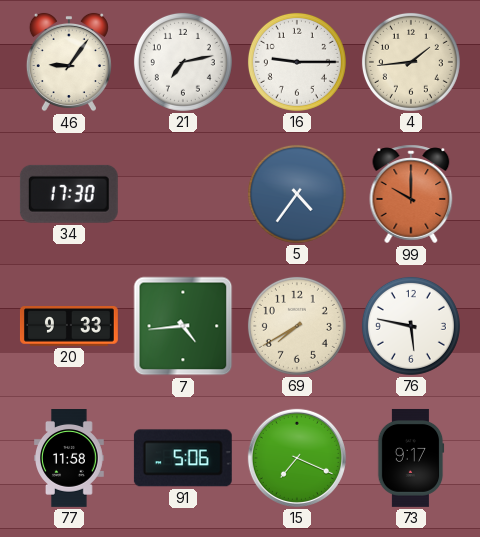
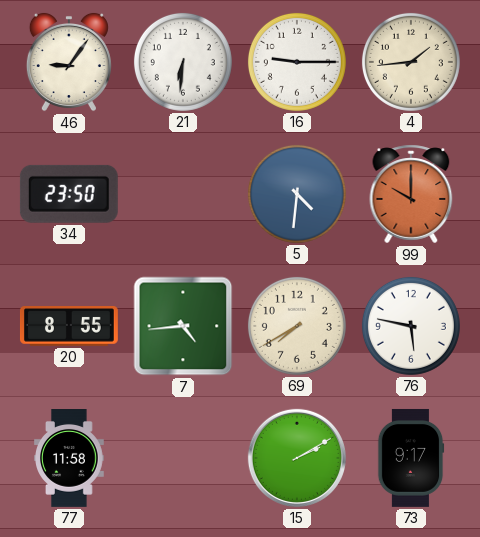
21: 7:13 -> 6:31 (183, 62)
34: 17:30 -> 23:50 (69, 194)
5: 4:36 -> 4:31 (297, 194)
20: 9:33 -> 8:55 (69, 326)
91: 5:06 -> none (183, 458)
15: 7:19 -> 2:10 (297, 458)
